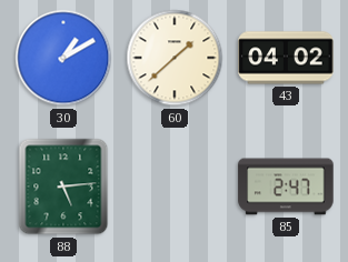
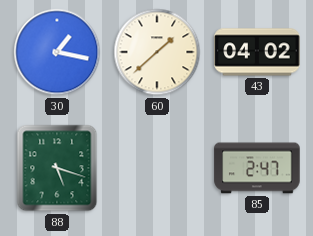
30: 1:10 -> 1:17 (57, 52)
88: 5:14 -> 5:18 (57, 168)
